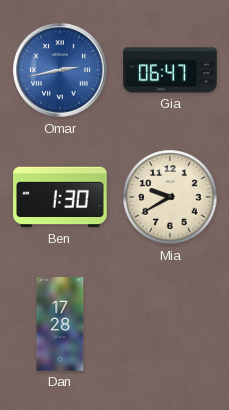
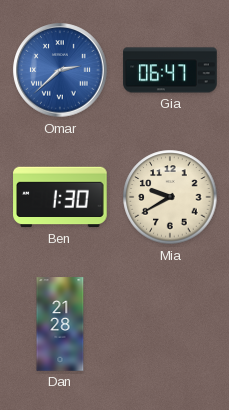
Omar: 2:43 -> 2:38 (60, 70)
Dan: 17:28 -> 21:28 (60, 324)
